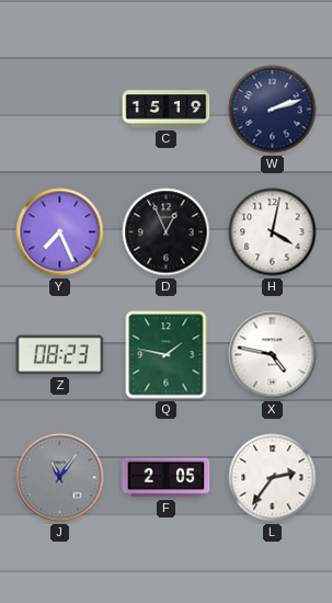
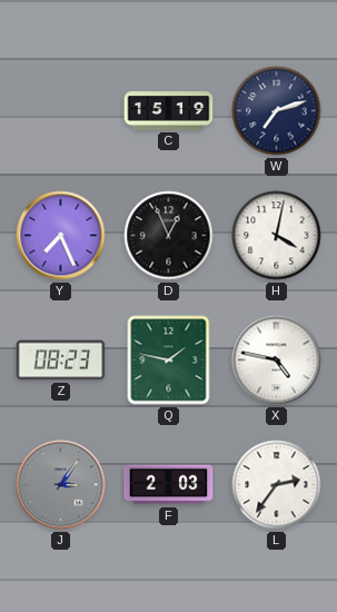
W: 2:12 -> 7:12 (277, 111)
J: 11:06 -> 3:06 (61, 485)
F: 2:05 -> 2:03 (169, 485)
